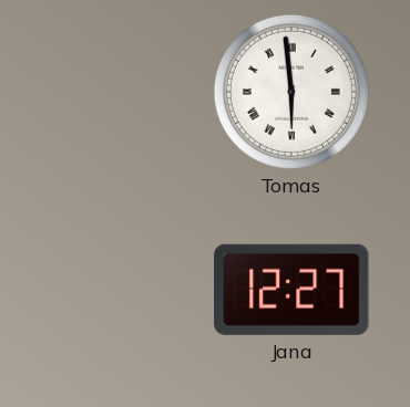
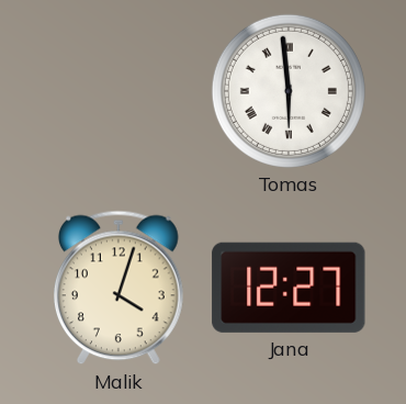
Malik: none -> 4:03 (119, 288)
